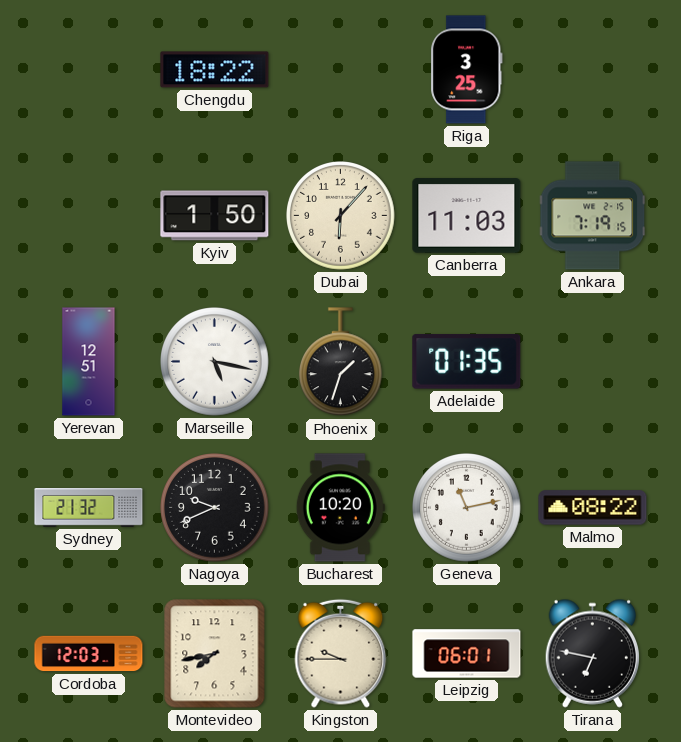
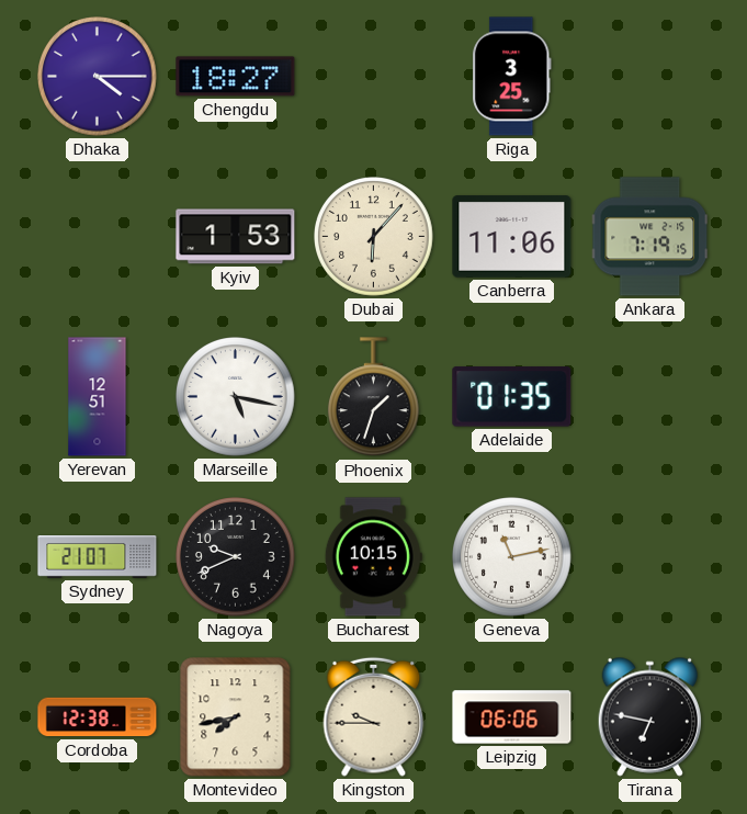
Dhaka: none -> 4:15 (98, 77)
Chengdu: 18:22 -> 18:27 (236, 77)
Kyiv: 1:50 -> 1:53 (236, 237)
Canberra: 11:03 -> 11:06 (512, 237)
Sydney: 21:32 -> 21:07 (98, 557)
Bucharest: 10:20 -> 10:15 (373, 557)
Malmo: 08:22 -> none (593, 508)
Cordoba: 12:03 -> 12:38 (98, 717)
Leipzig: 06:01 -> 06:06 (512, 717)
